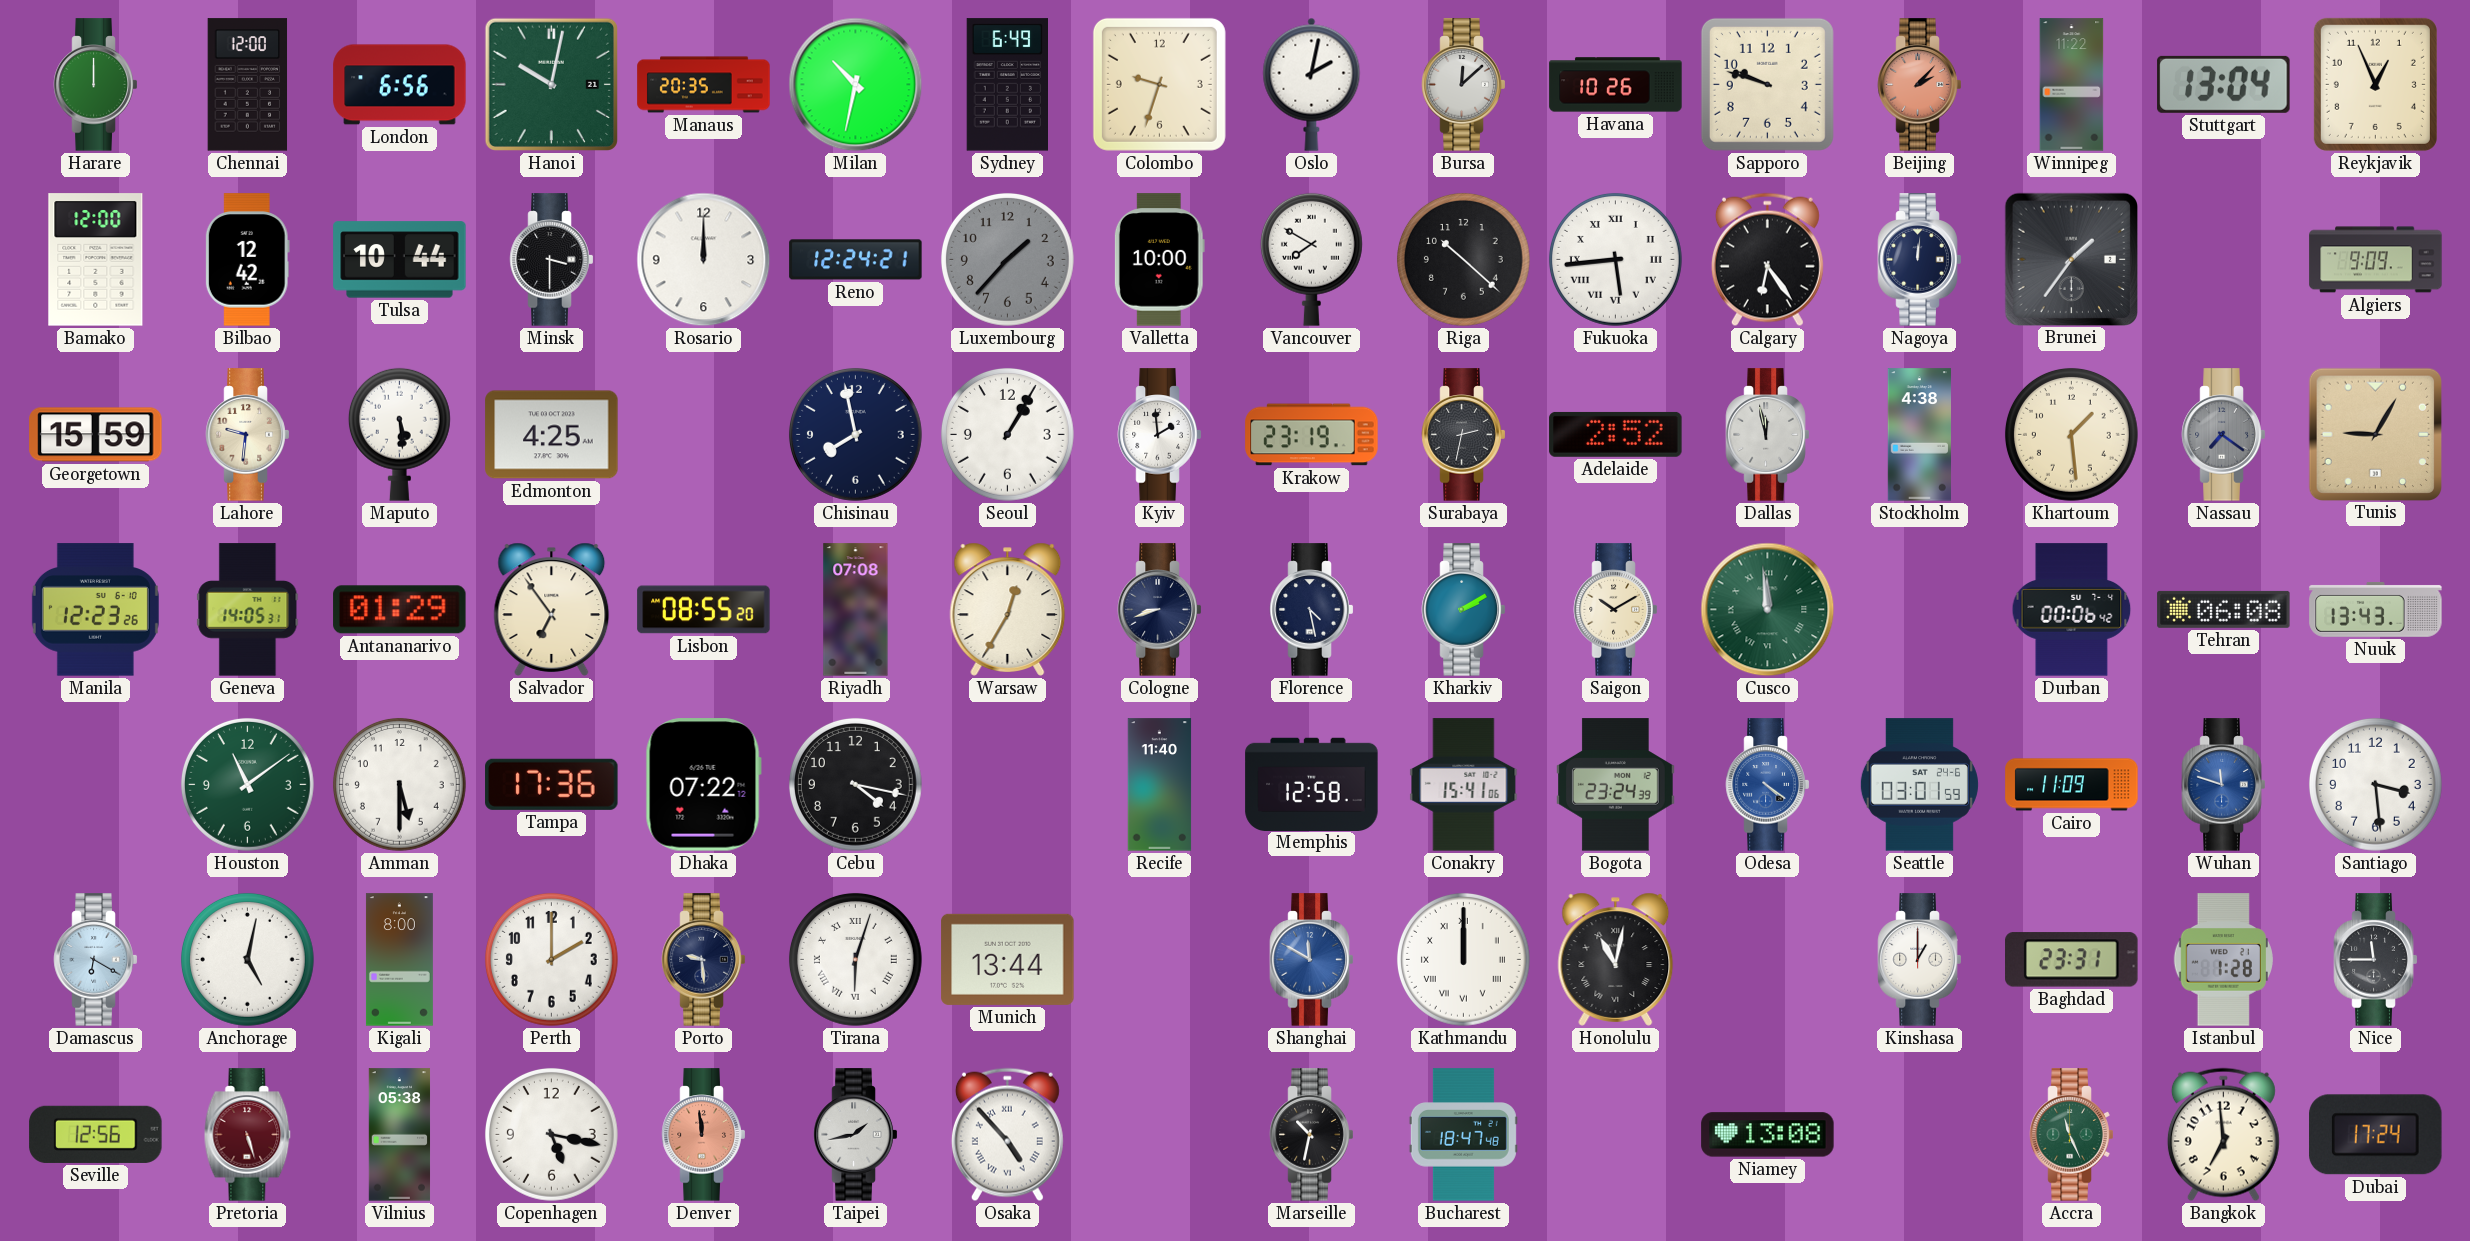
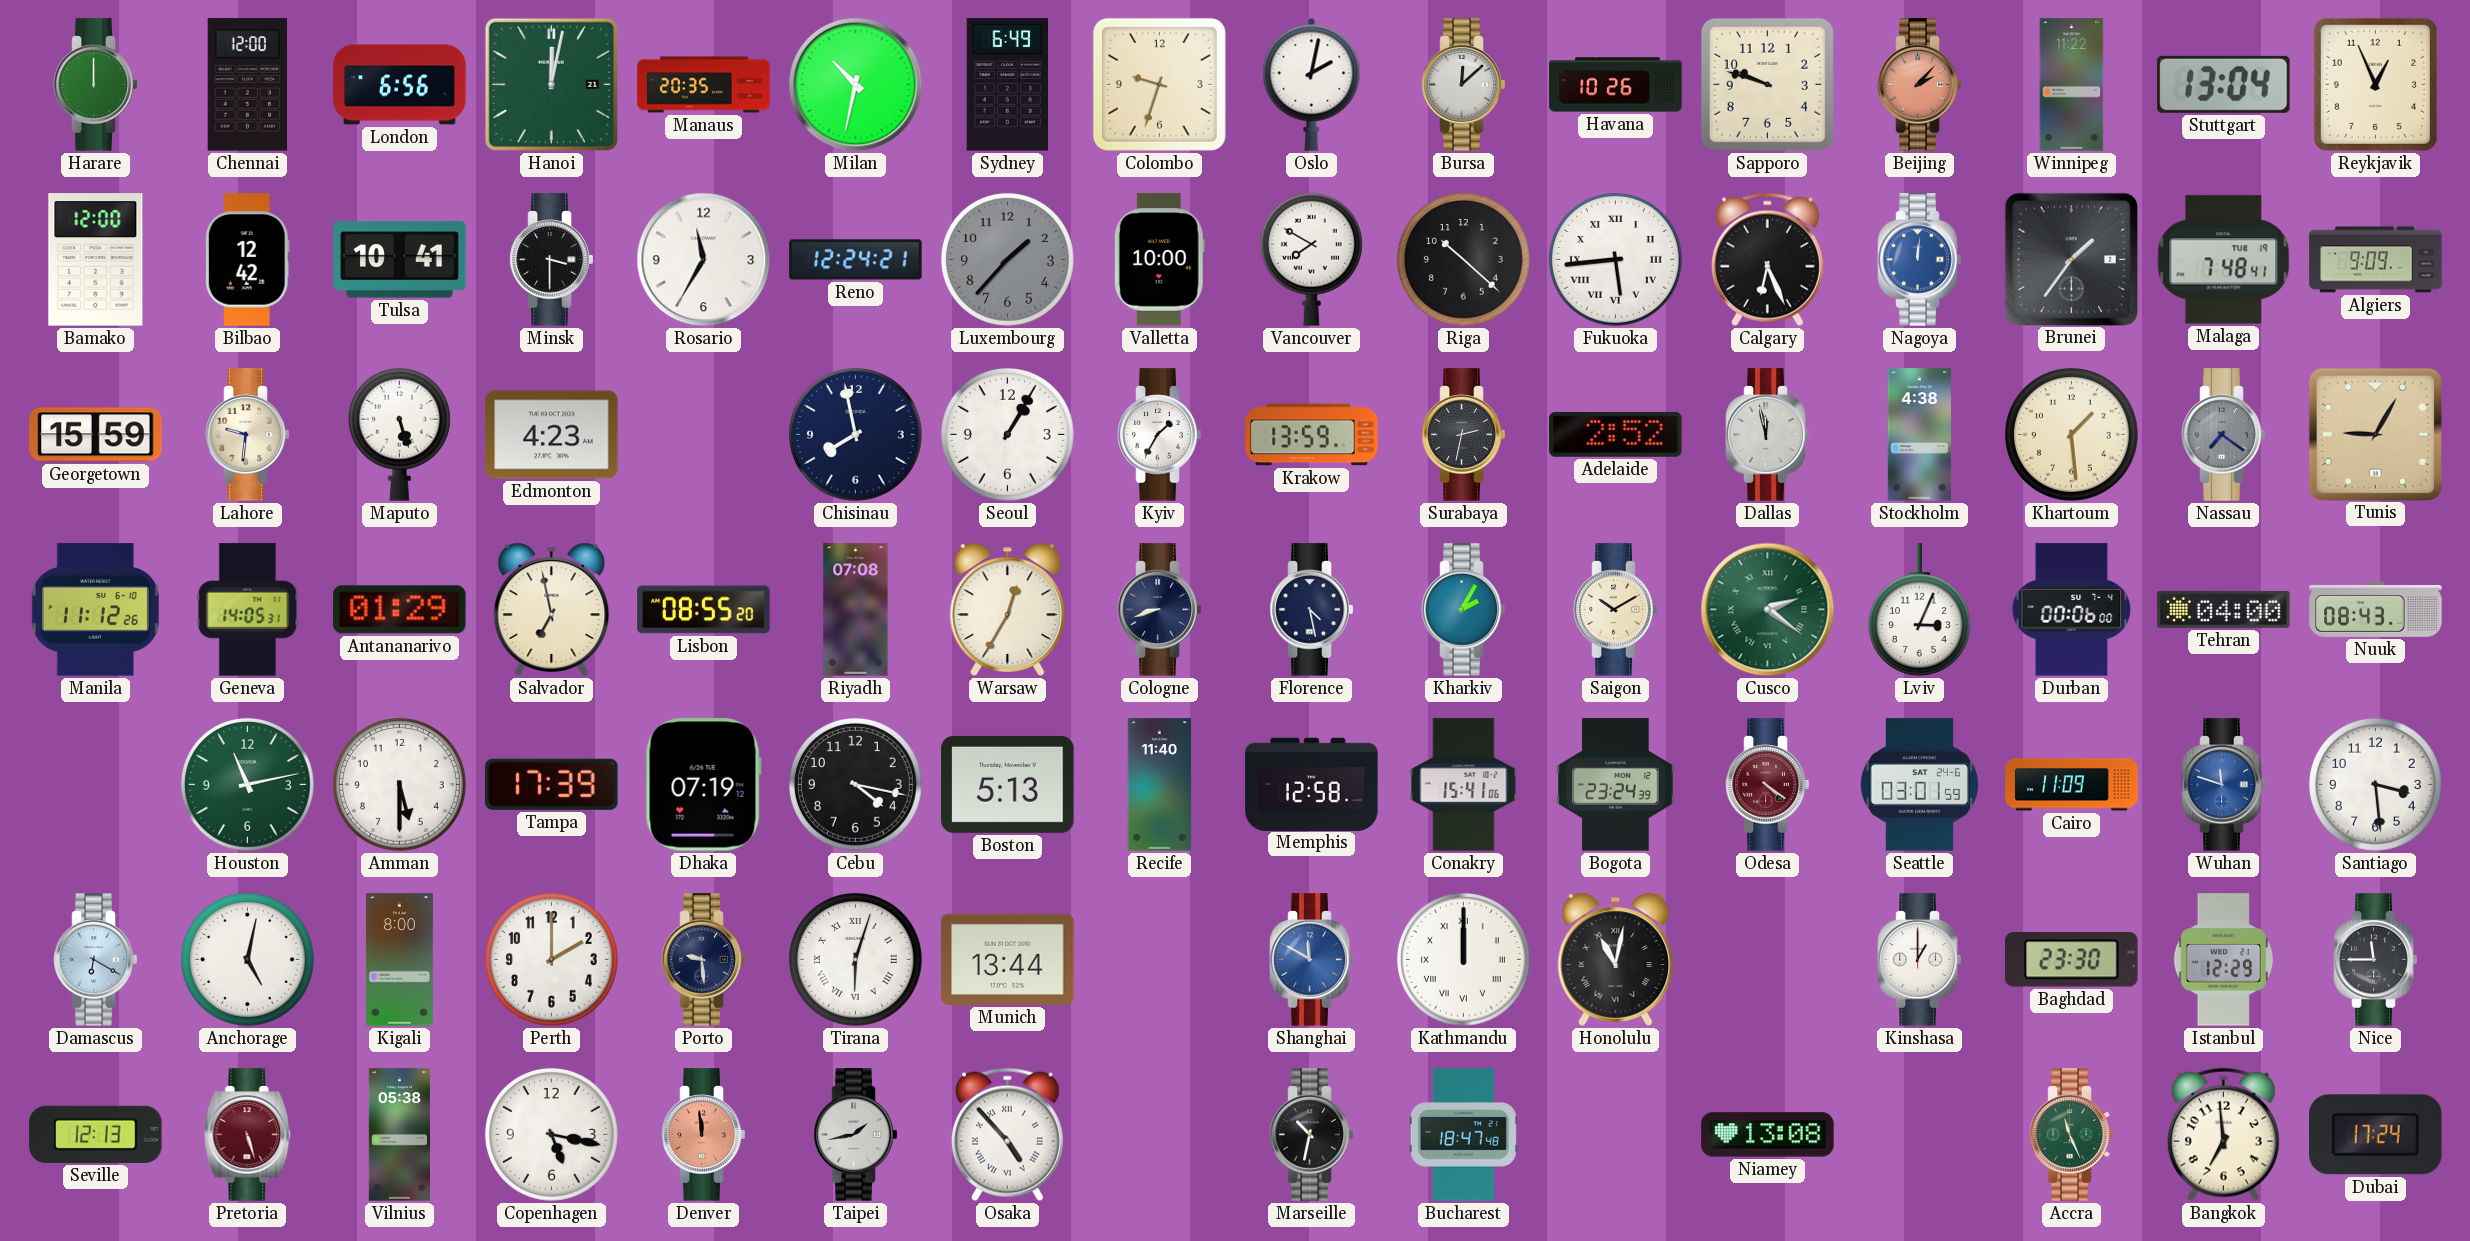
Hanoi: 10:02 -> 12:02 (551, 84)
Tulsa: 10:44 -> 10:41 (400, 260)
Rosario: 12:00 -> 11:35 (704, 260)
Calgary: 6:24 -> 6:26 (1767, 260)
Nagoya dial: navy -> blue (1920, 260)
Malaga: none -> 7:48 (2224, 260)
Maputo: 5:29 -> 5:27 (399, 434)
Edmonton: 4:25 -> 4:23 (552, 435)
Kyiv: 1:59 -> 1:35 (1160, 435)
Krakow: 23:19 -> 13:59 (1312, 435)
Manila: 12:23 -> 11:12 (95, 610)
Salvador: 6:54 -> 6:58 (552, 609)
Kharkiv: 2:10 -> 2:05 (1464, 610)
Cusco: 11:59 -> 2:21 (1768, 610)
Lviv: none -> 3:04 (1919, 610)
Durban: 00:06:42 -> 00:06:00 (2072, 610)
Tehran: 06:08 -> 04:00 (2224, 609)
Nuuk: 13:43 -> 08:43 (2376, 609)
Houston: 11:09 -> 11:13 (247, 784)
Tampa: 17:36 -> 17:39 (552, 784)
Dhaka: 07:22 -> 07:19 (703, 785)
Boston: none -> 5:13 (1008, 784)
Odesa dial: blue -> burgundy (1768, 785)
Baghdad: 23:31 -> 23:30 (2072, 960)
Istanbul: 1:28 -> 12:29 (2223, 960)
Seville: 12:56 -> 12:13 (96, 1134)
